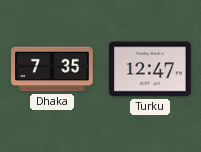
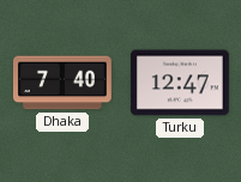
Dhaka: 7:35 -> 7:40 (64, 83)
